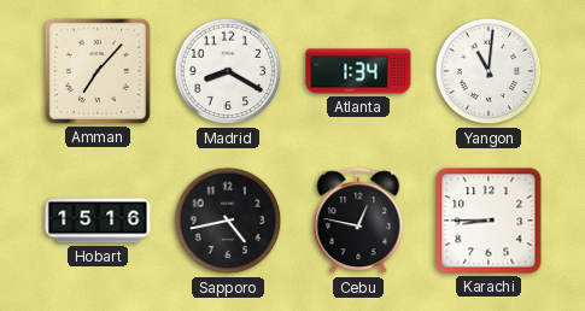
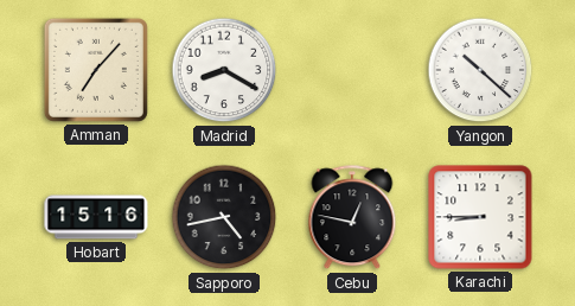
Atlanta: 1:34 -> none (358, 71)
Yangon: 11:01 -> 10:22 (480, 70)
